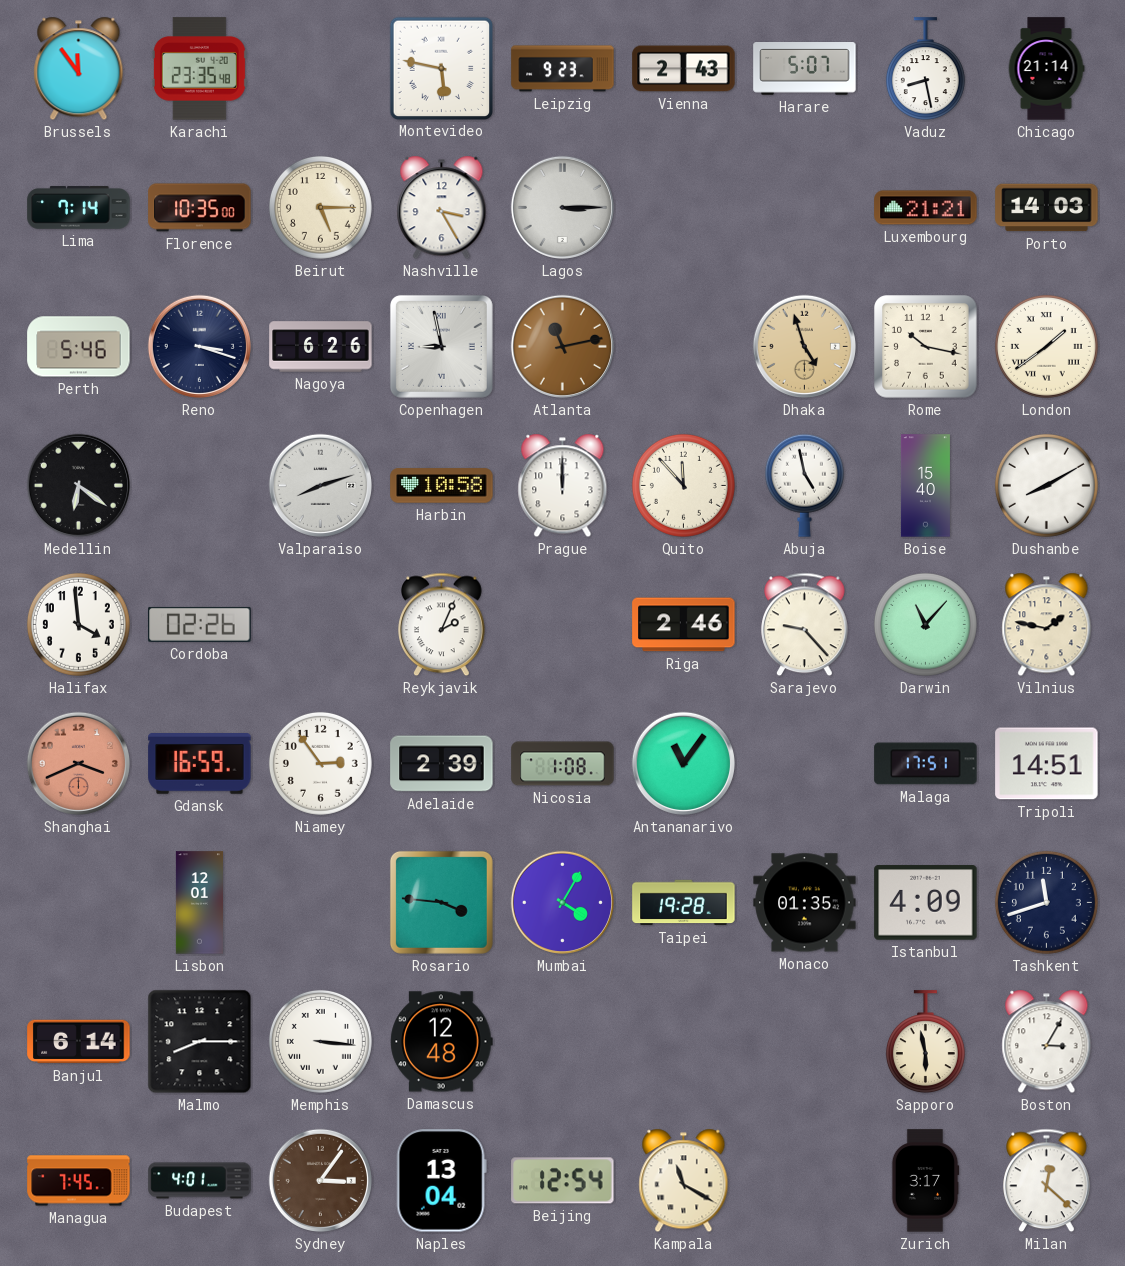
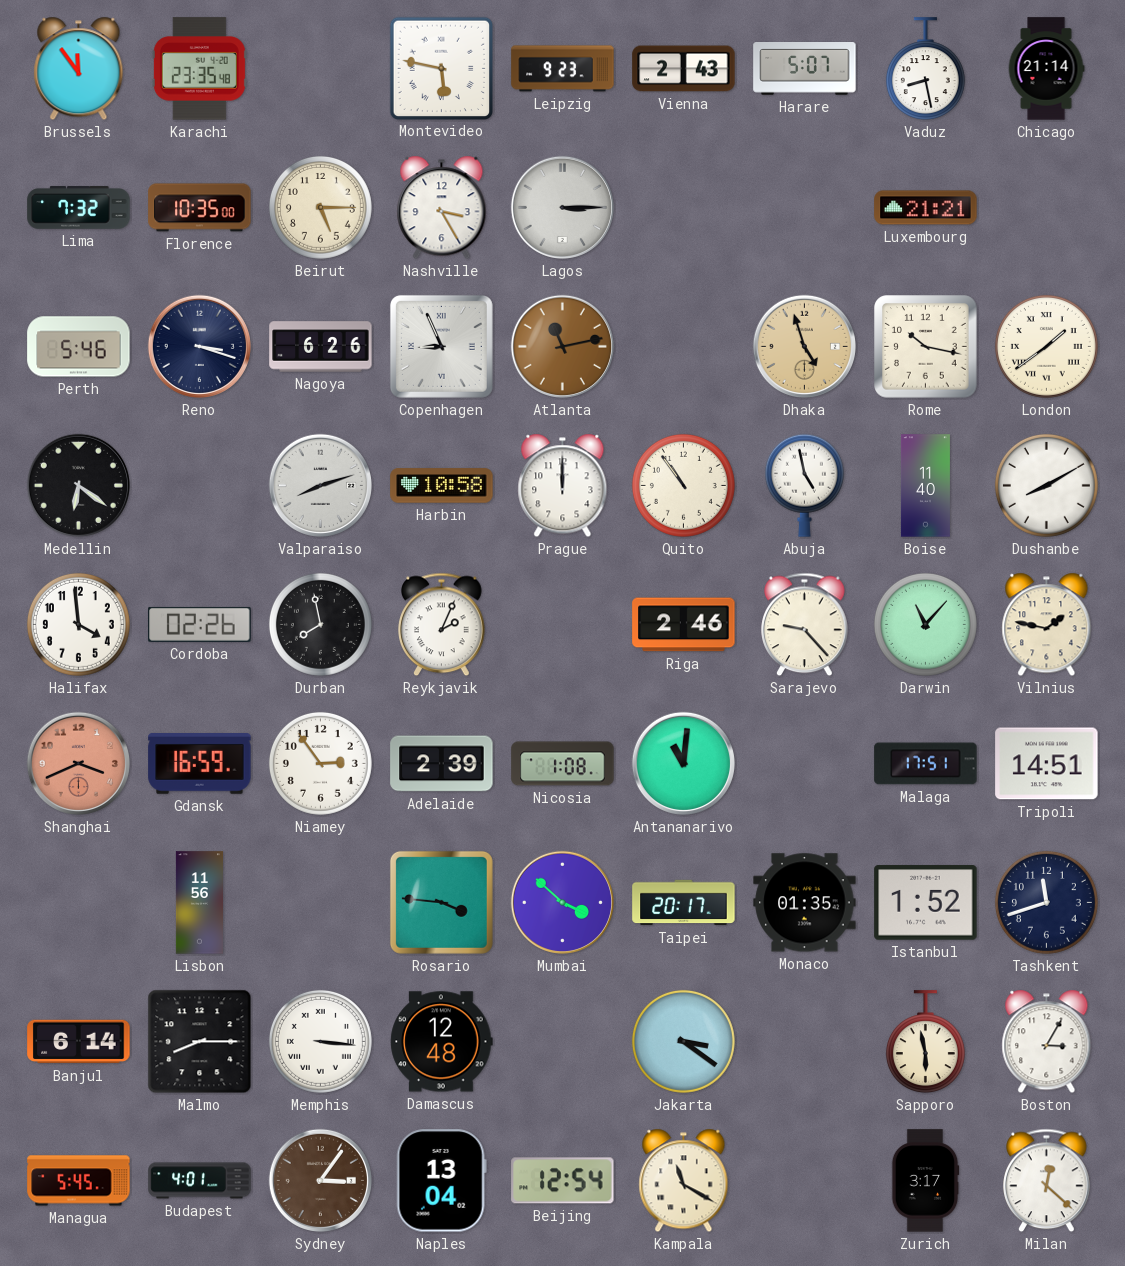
Lima: 7:14 -> 7:32 (79, 208)
Porto: 14:03 -> none (1047, 208)
Copenhagen: 8:58 -> 8:56 (441, 346)
Quito: 11:53 -> 10:54 (683, 485)
Boise: 15:40 -> 11:40 (925, 486)
Durban: none -> 7:58 (320, 624)
Antananarivo: 11:06 -> 11:01 (683, 763)
Lisbon: 12:01 -> 11:56 (199, 903)
Mumbai: 4:05 -> 3:52 (562, 902)
Taipei: 19:28 -> 20:17 (684, 903)
Istanbul: 4:09 -> 1:52 (926, 903)
Jakarta: none -> 3:21 (683, 1041)
Managua: 7:45 -> 5:45 (79, 1181)
